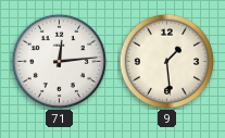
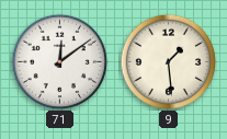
71: 12:14 -> 12:09 (59, 61)
